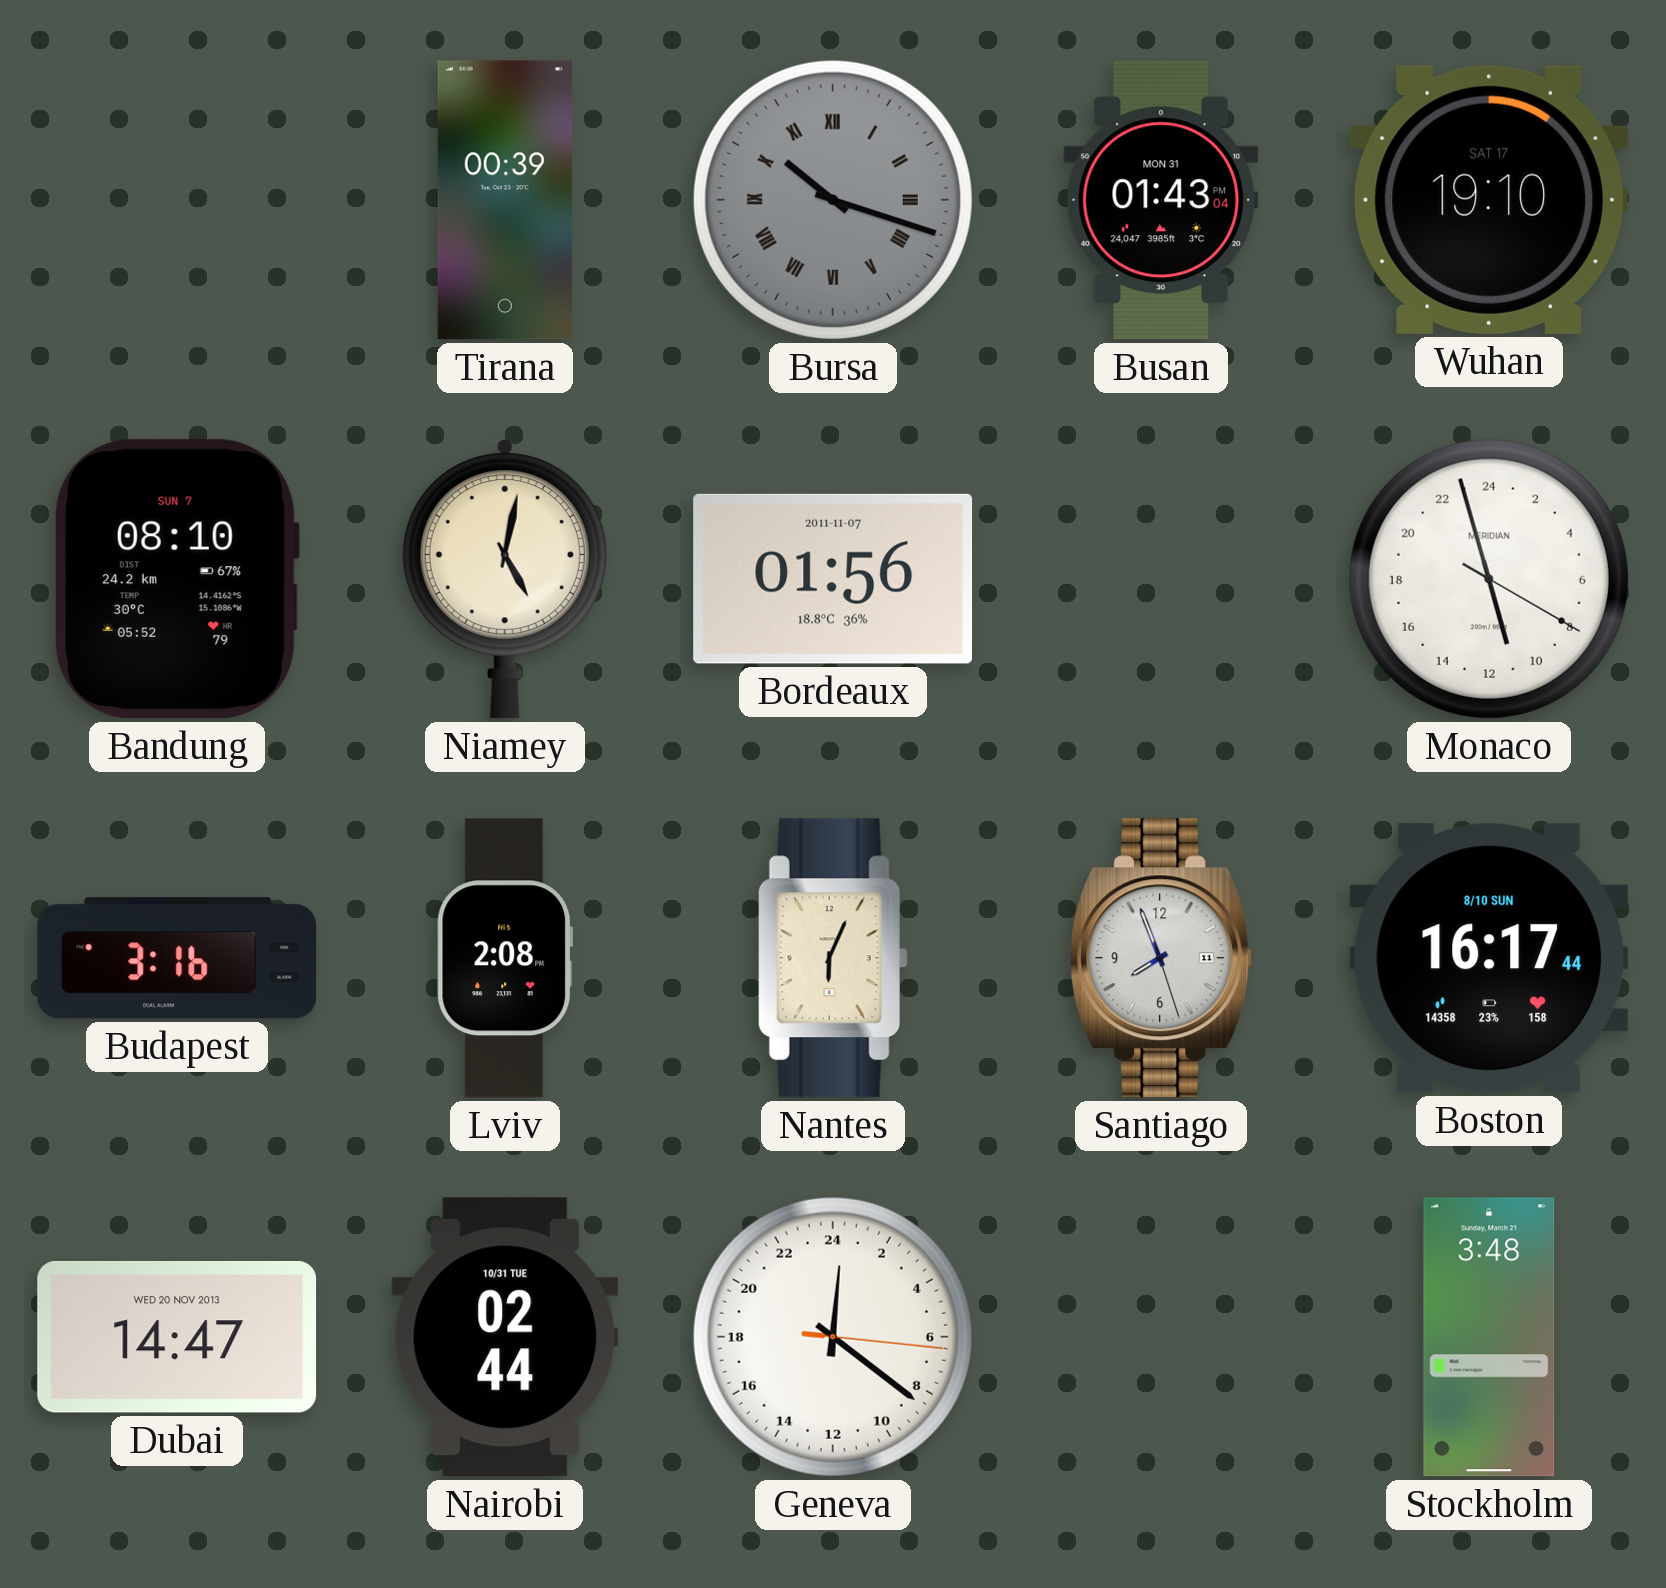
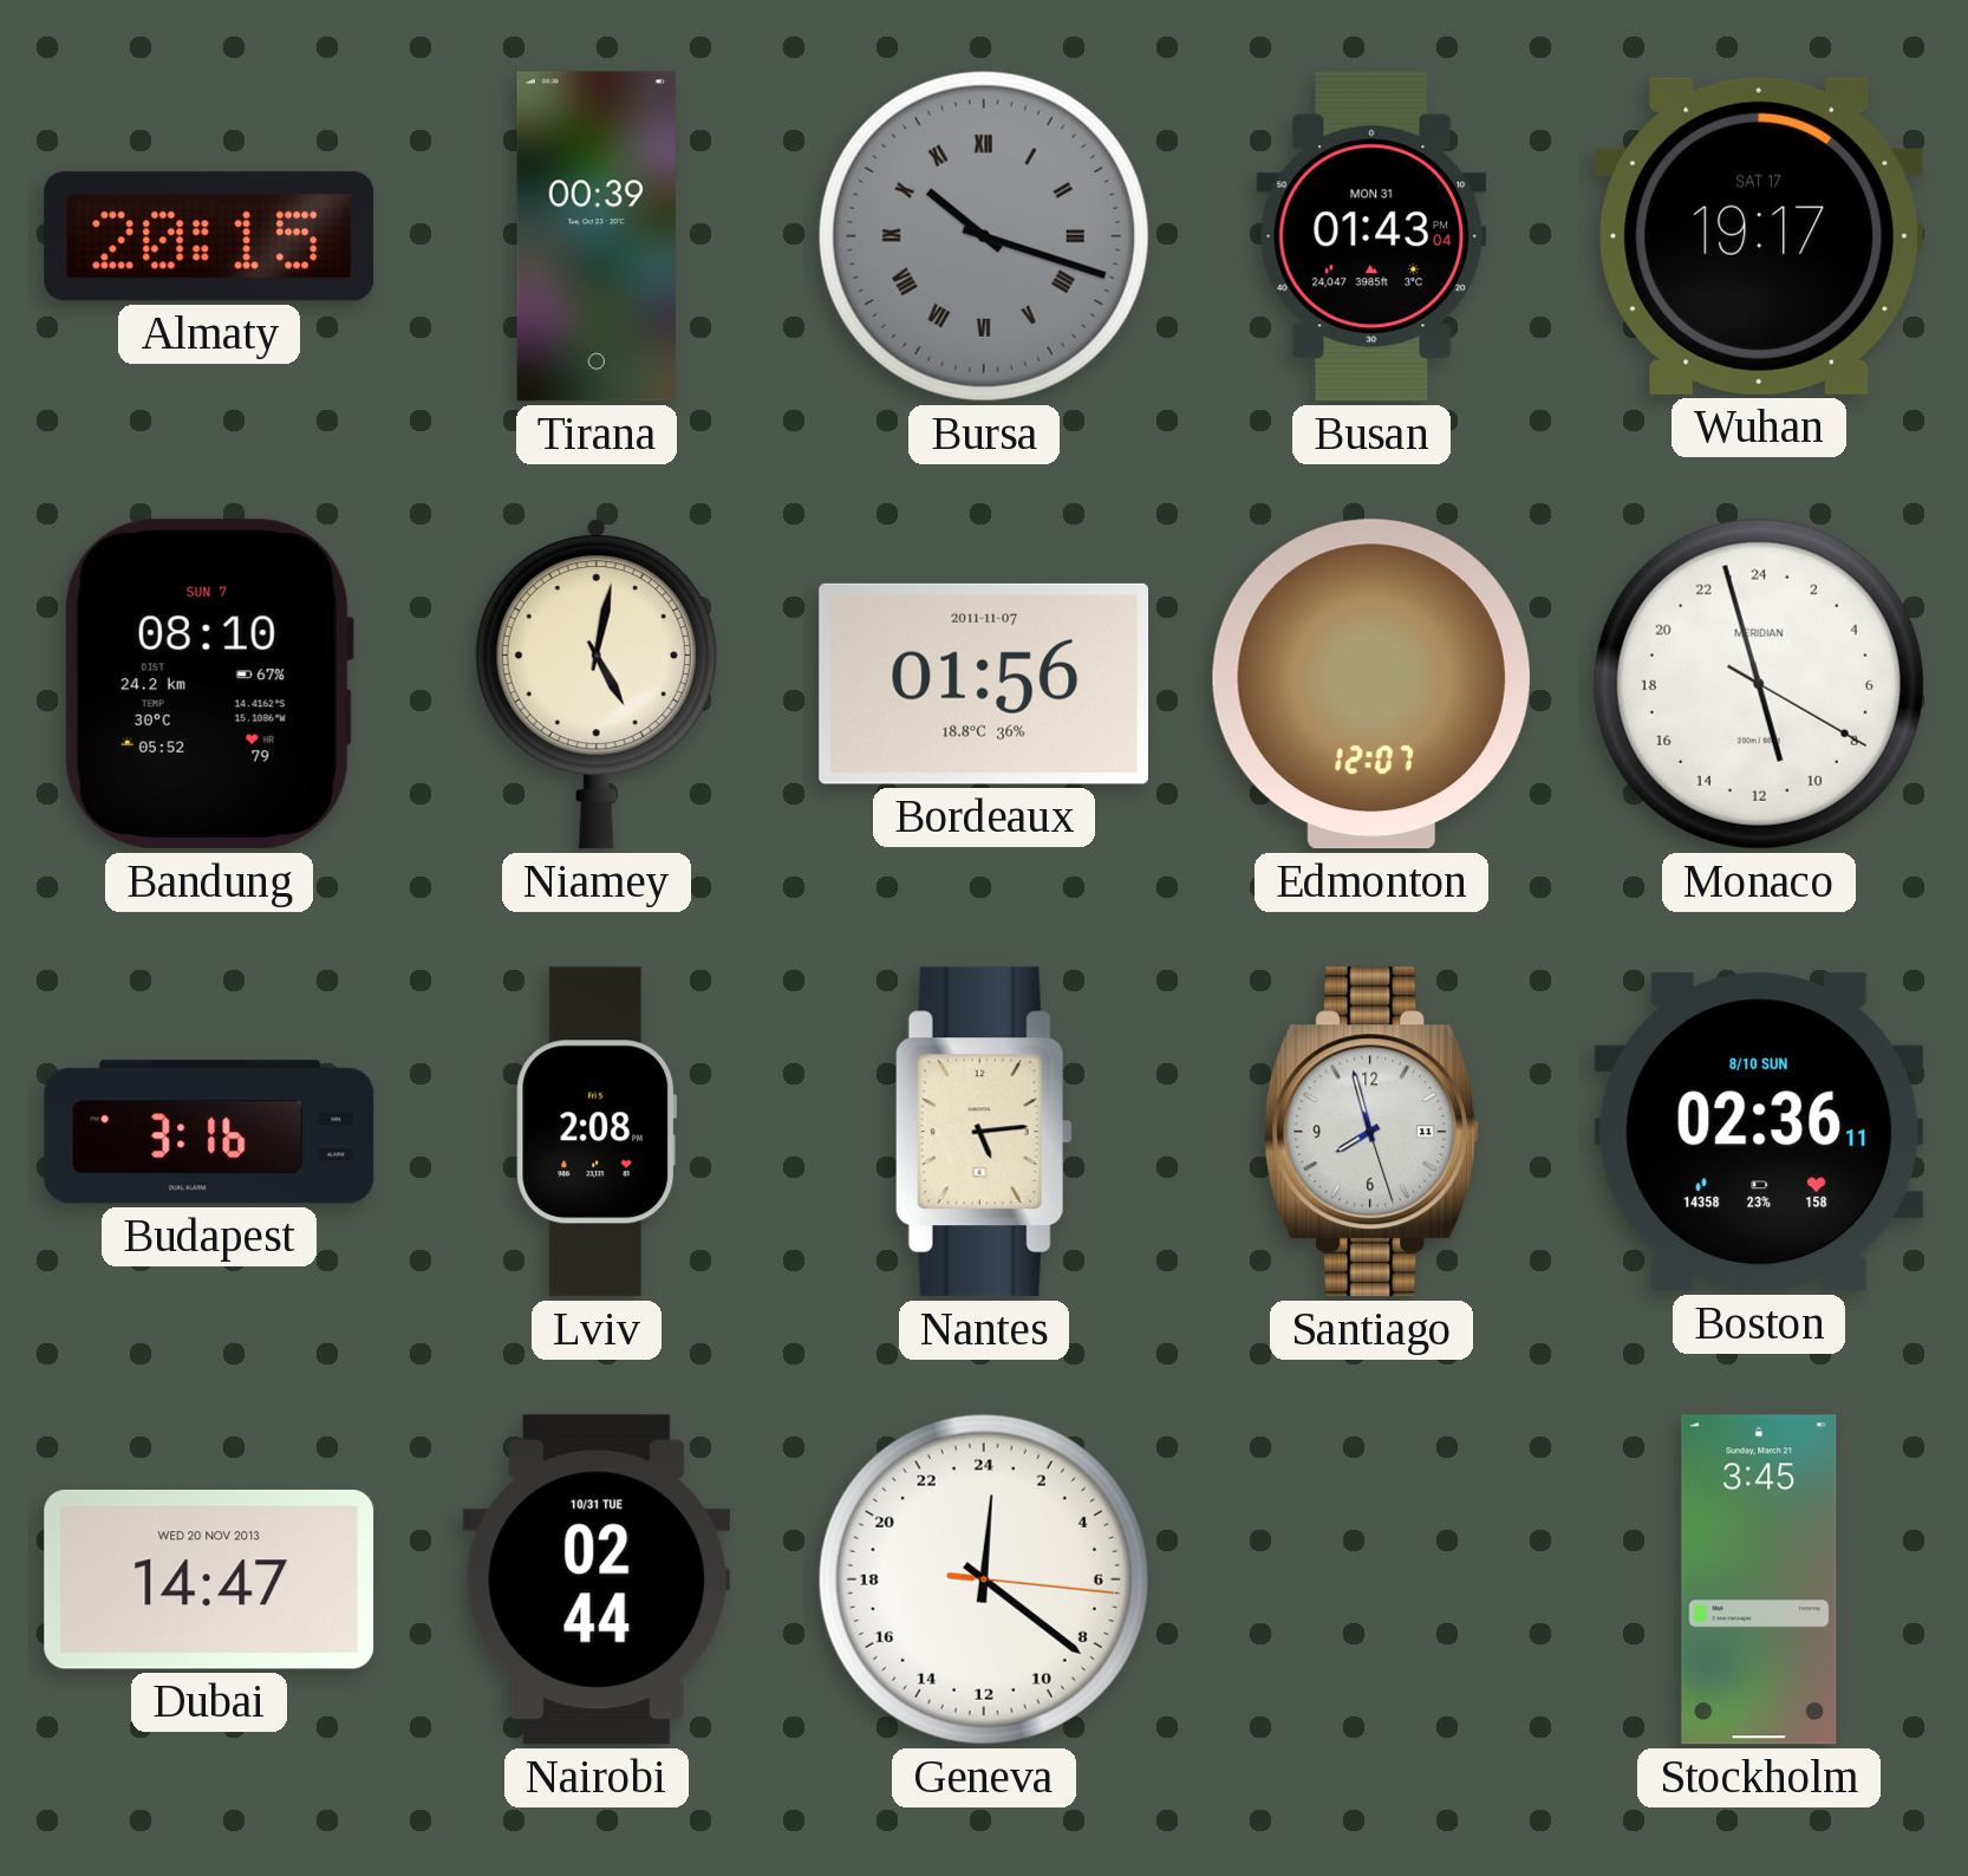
Almaty: none -> 20:15 (209, 236)
Wuhan: 19:10 -> 19:17 (1759, 236)
Edmonton: none -> 12:07 (1371, 684)
Nantes: 6:04 -> 5:14 (984, 1132)
Santiago: 7:56 -> 7:57 (1373, 1132)
Boston: 16:17 -> 02:36 (1759, 1132)
Stockholm: 3:48 -> 3:45 (1759, 1579)
